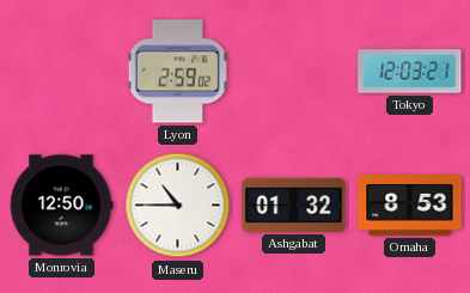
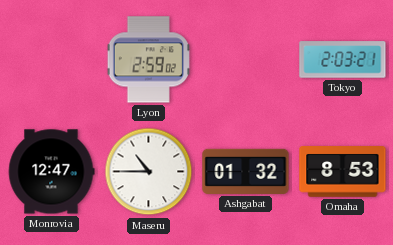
Tokyo: 12:03 -> 2:03 (343, 60)
Monrovia: 12:50 -> 12:47 (51, 172)
